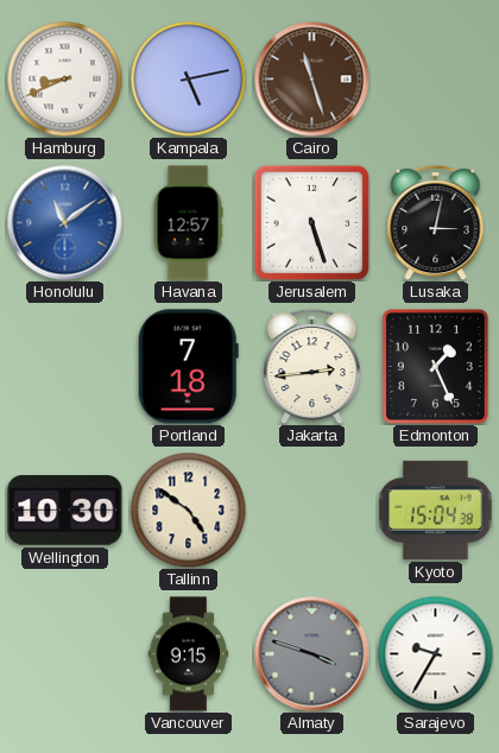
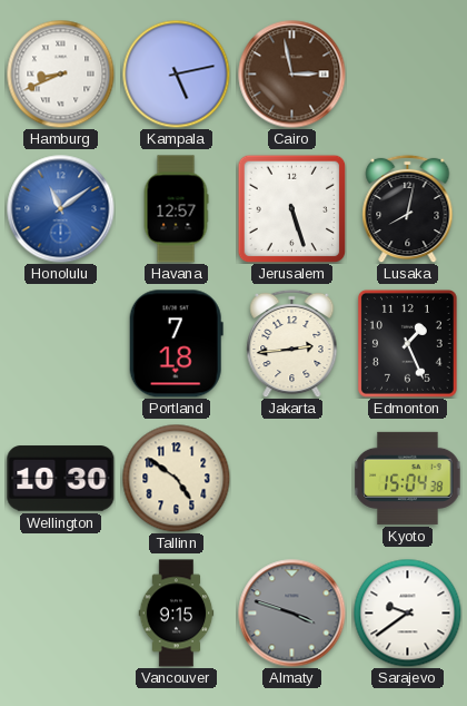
Cairo: 11:27 -> 2:58 (292, 75)
Lusaka: 3:02 -> 8:02 (408, 208)
Sarajevo: 9:35 -> 9:39 (407, 612)
